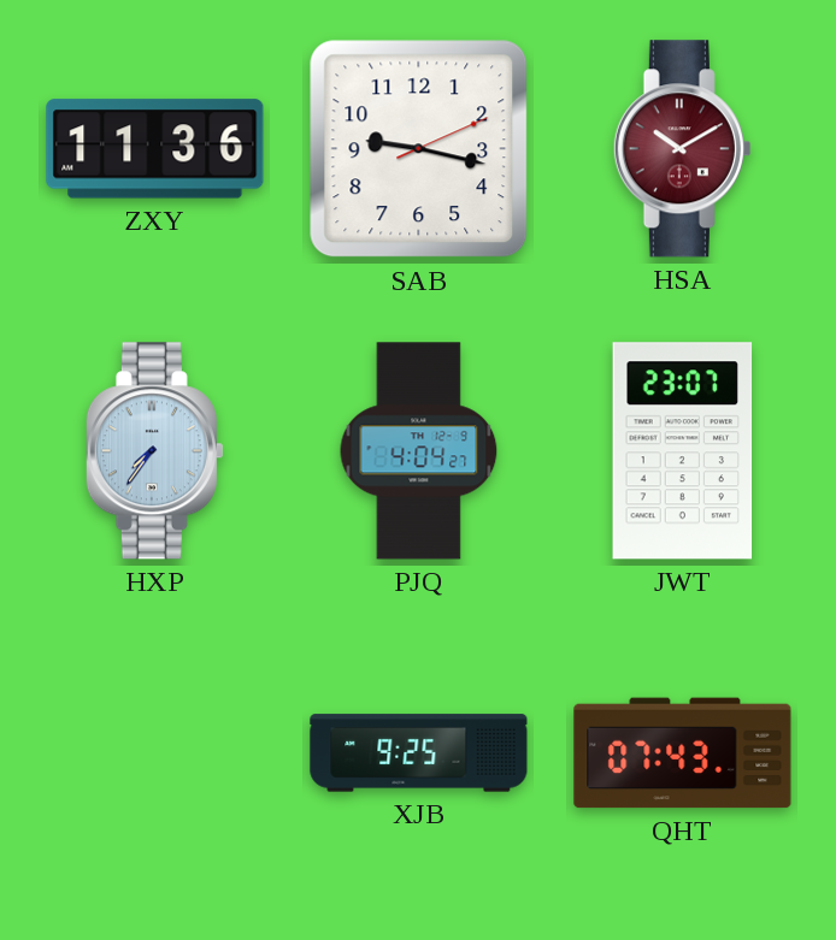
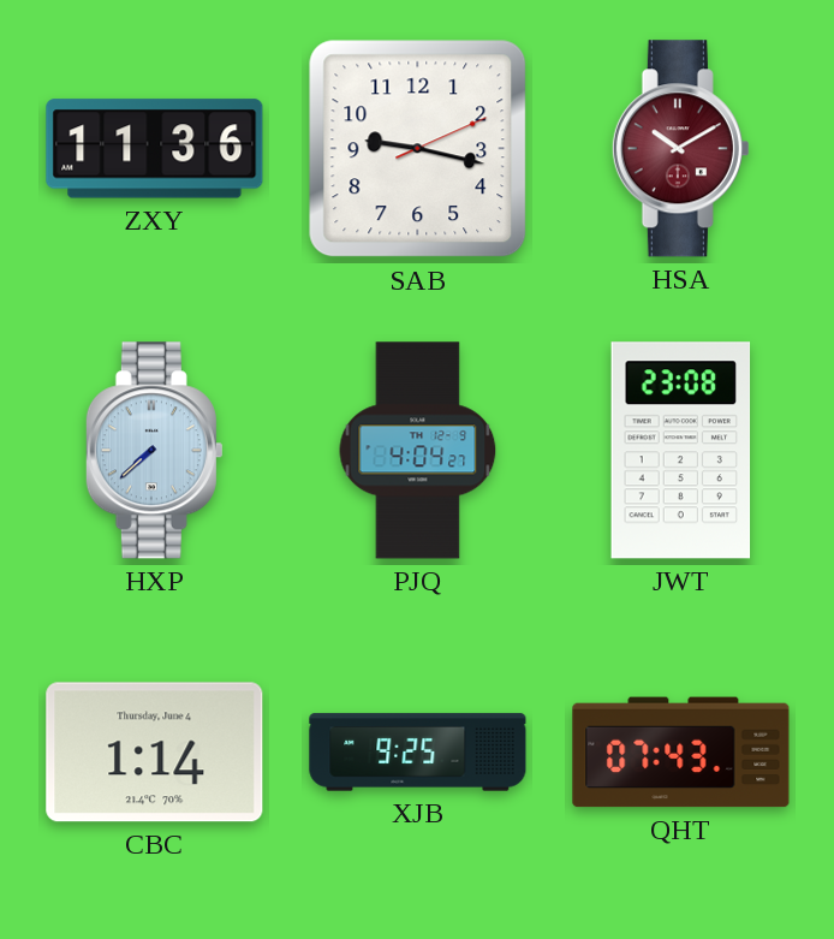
HXP: 7:36 -> 7:38 (154, 451)
JWT: 23:07 -> 23:08 (681, 451)
CBC: none -> 1:14 (155, 753)
